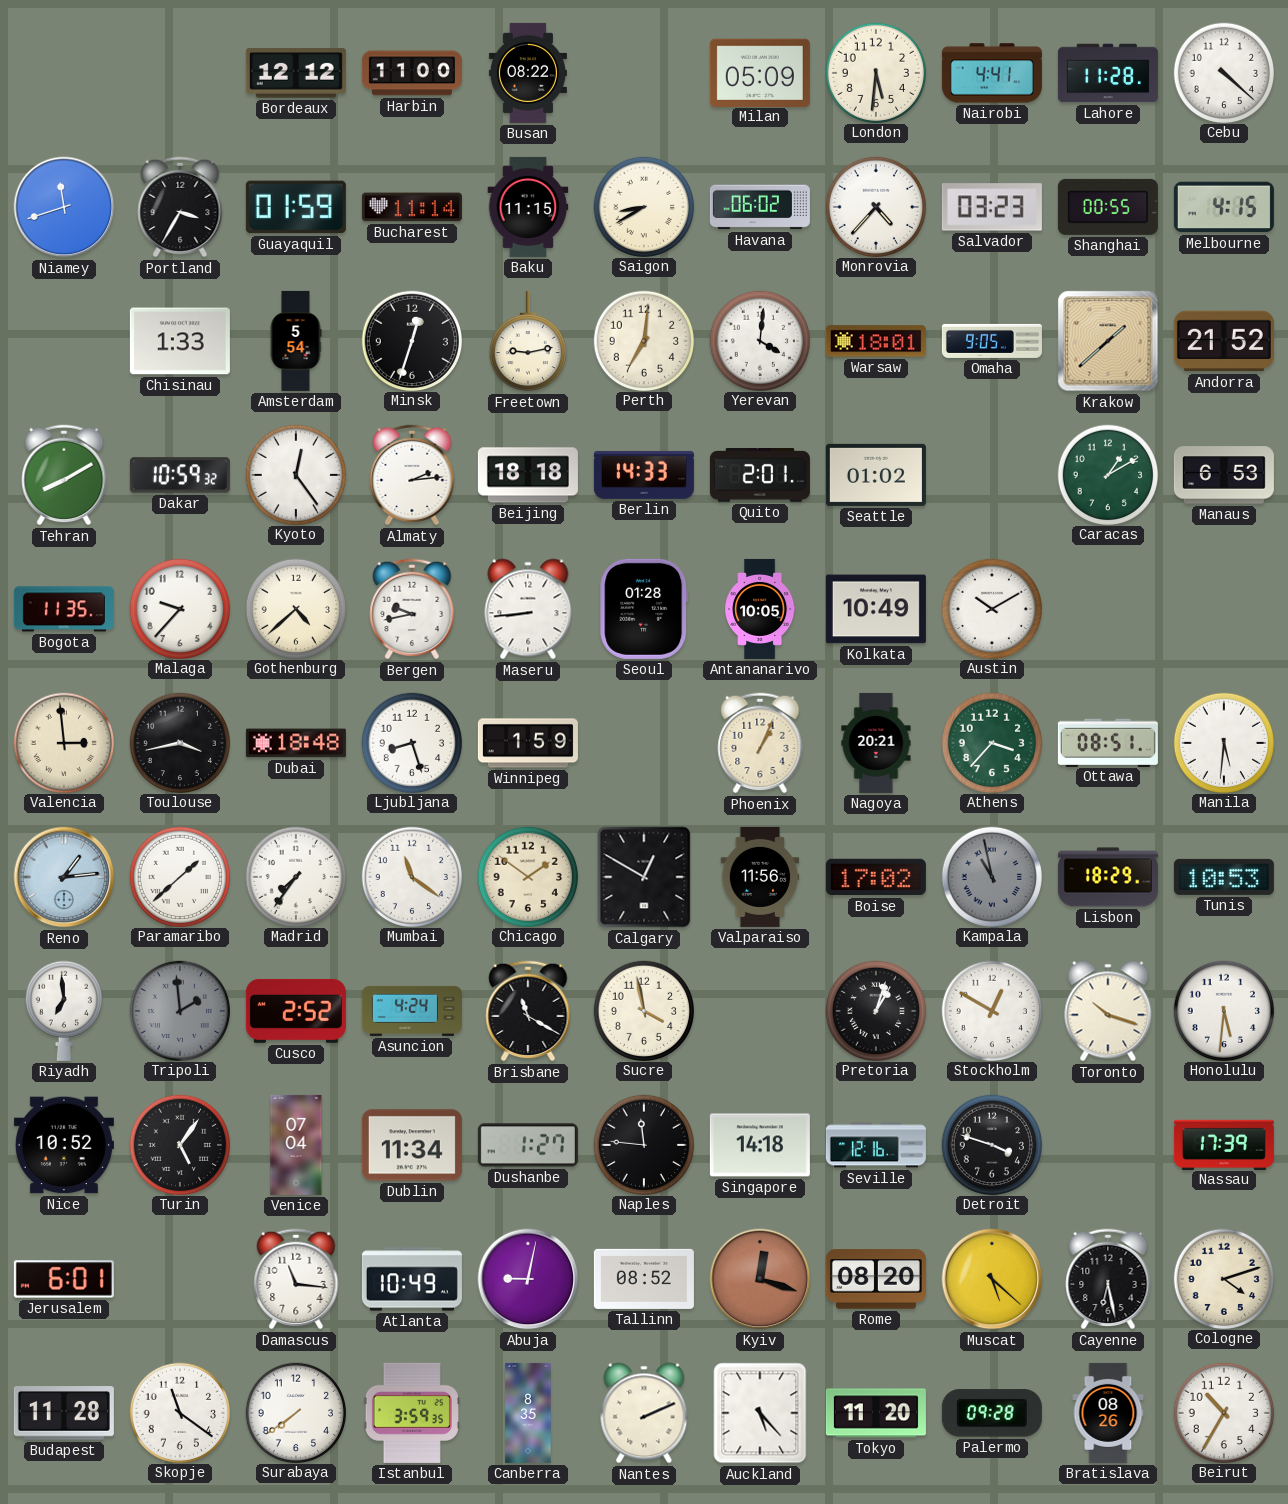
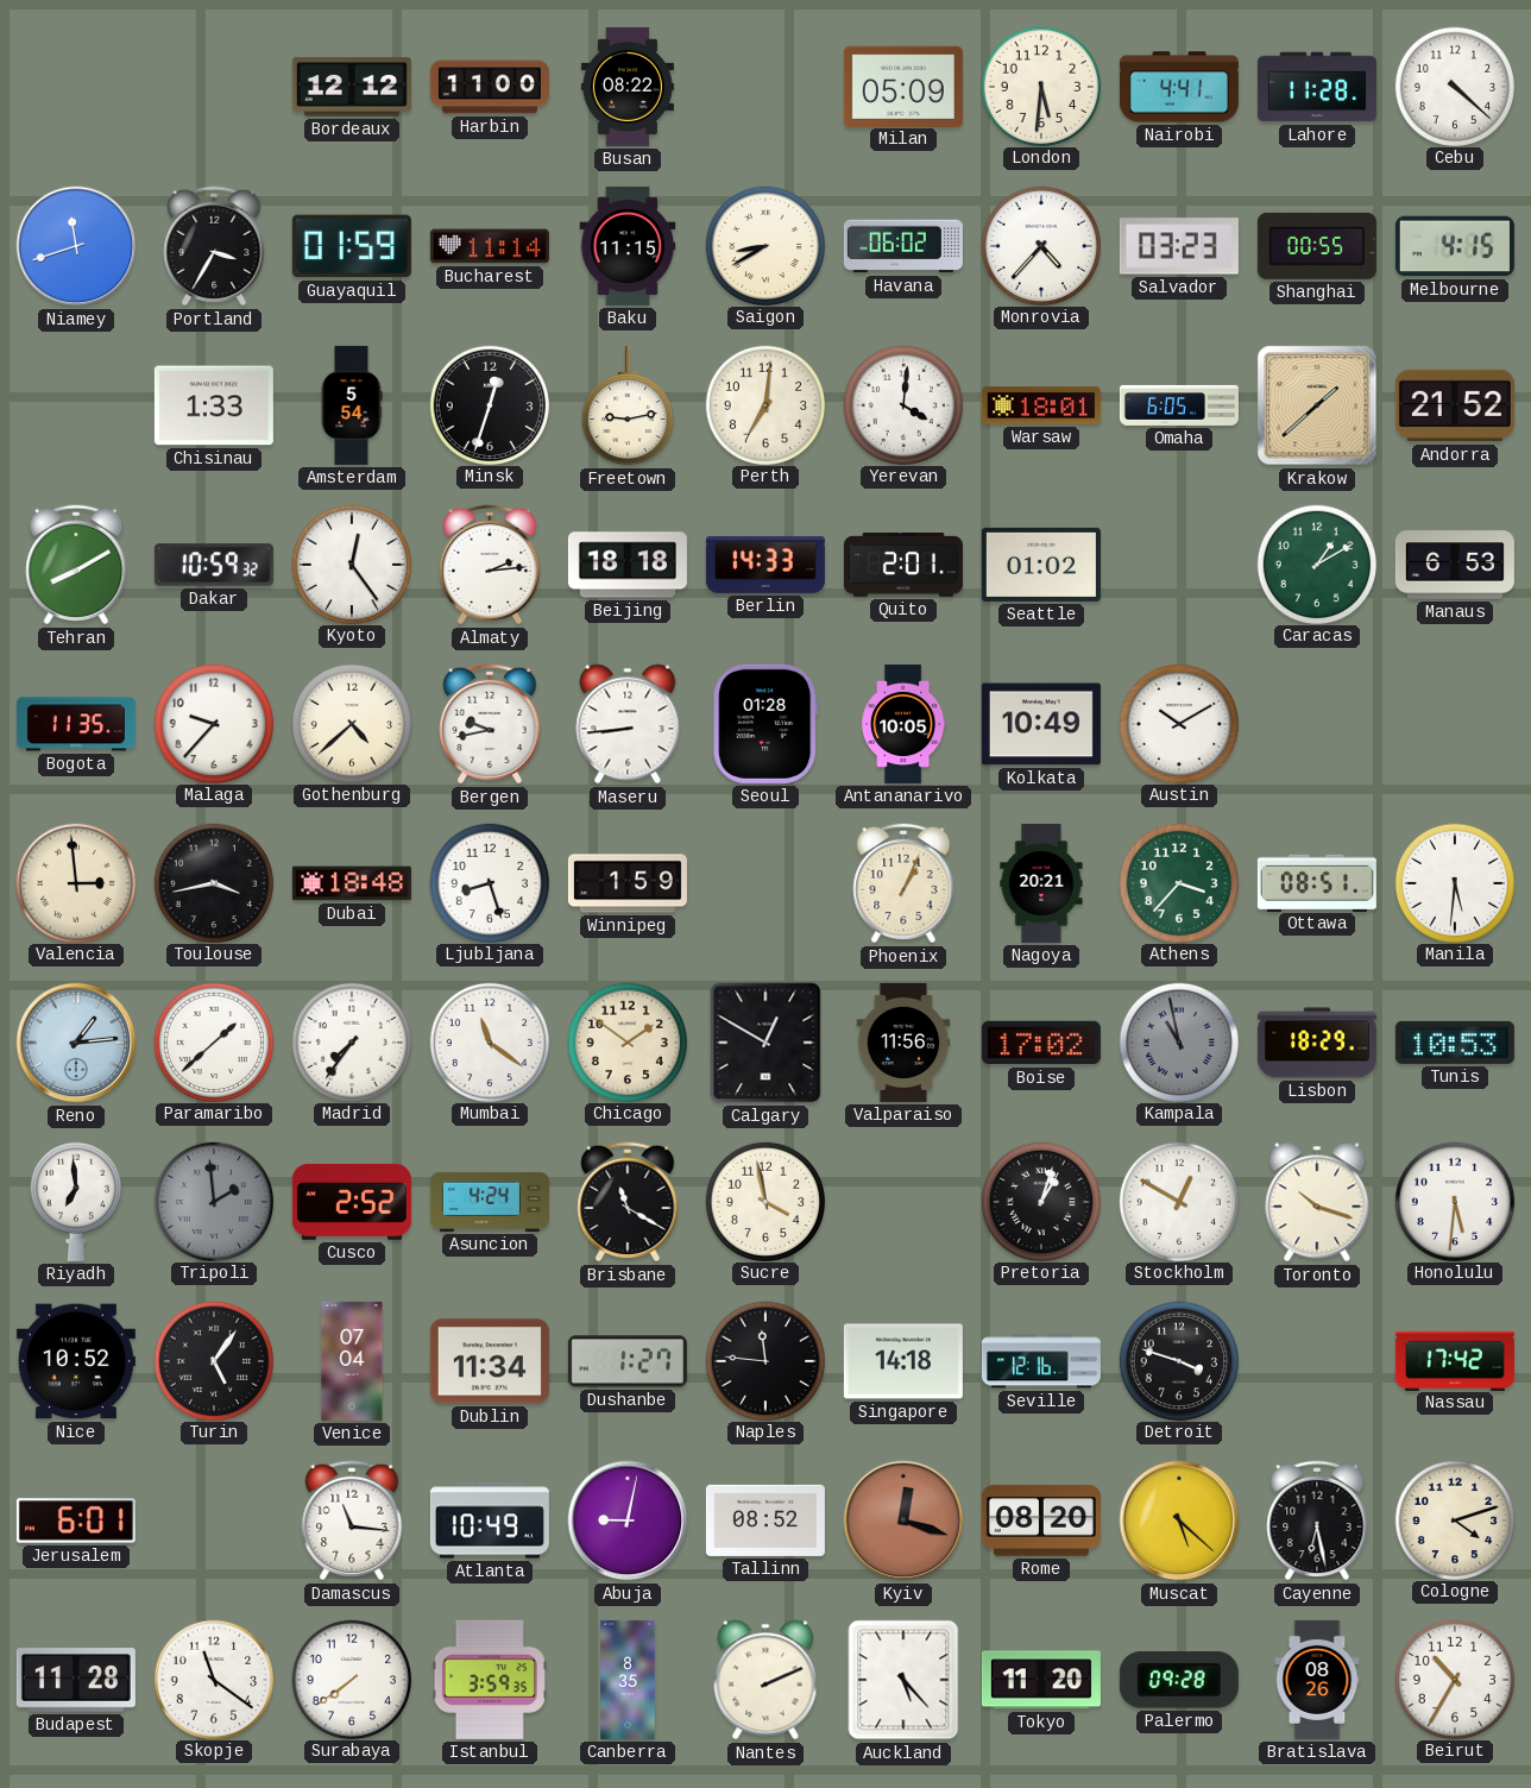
Omaha: 9:05 -> 6:05 (1179, 405)
Nassau: 17:39 -> 17:42 (1455, 1360)
